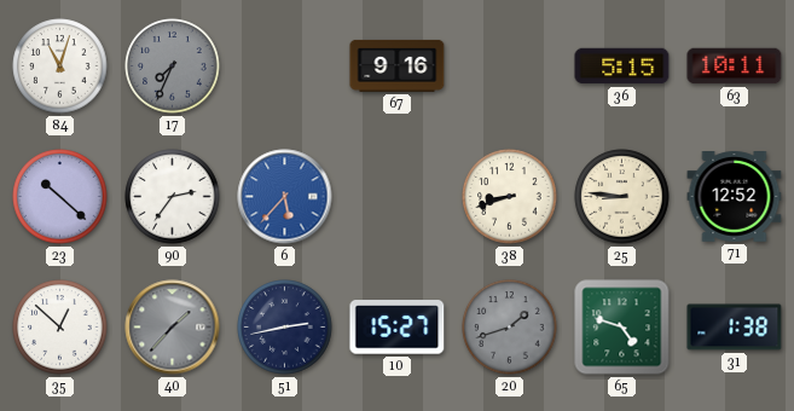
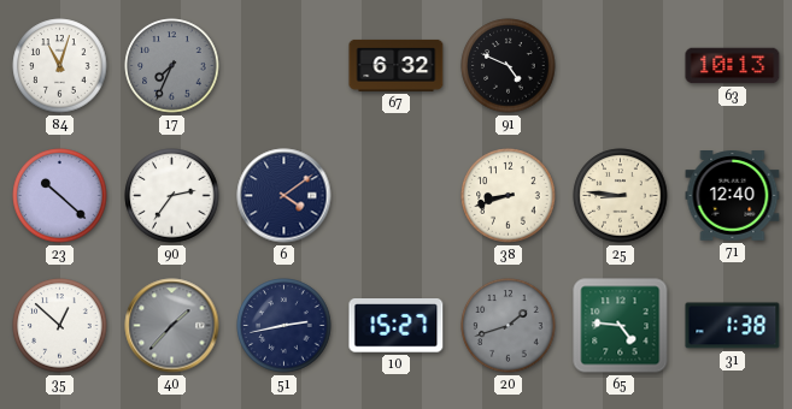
67: 9:16 -> 6:32 (397, 65)
91: none -> 4:49 (509, 66)
36: 5:15 -> none (622, 66)
63: 10:11 -> 10:13 (733, 66)
6: 5:37 -> 4:09 (284, 196)
6 dial: blue -> navy (284, 196)
71: 12:52 -> 12:40 (733, 196)
65: 4:48 -> 4:46 (621, 326)
